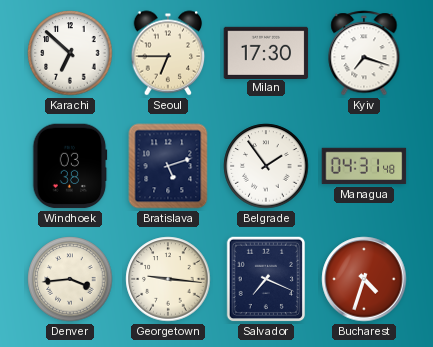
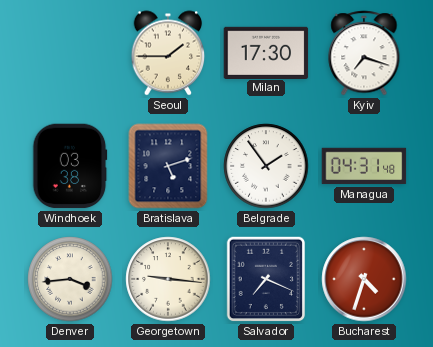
Karachi: 6:52 -> none (70, 53)
Seoul: 6:45 -> 1:45 (168, 53)
